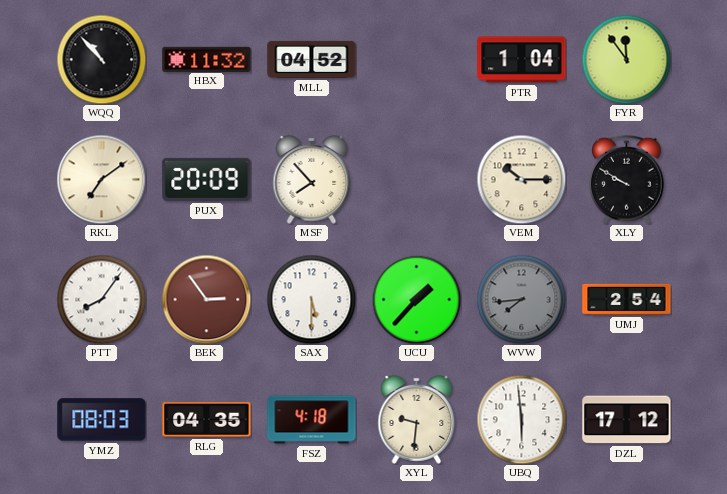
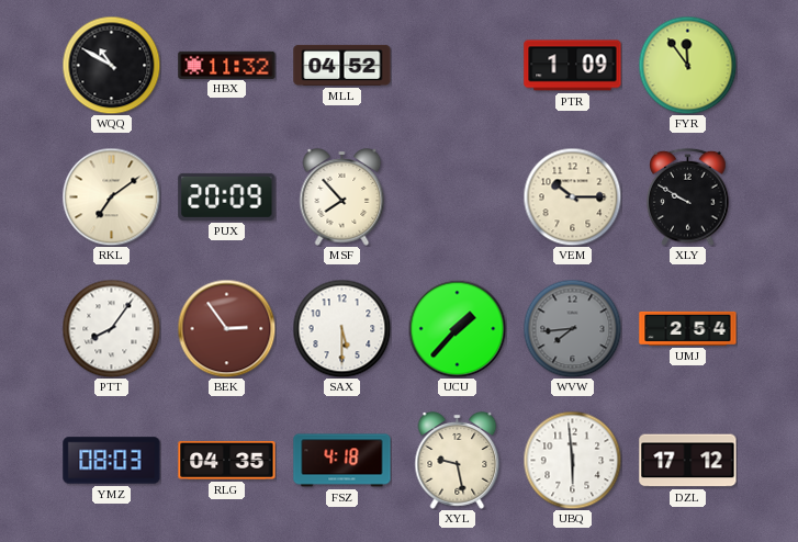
WQQ: 10:53 -> 10:50 (111, 65)
PTR: 1:04 -> 1:09 (573, 66)
XYL: 9:31 -> 9:28 (458, 461)
